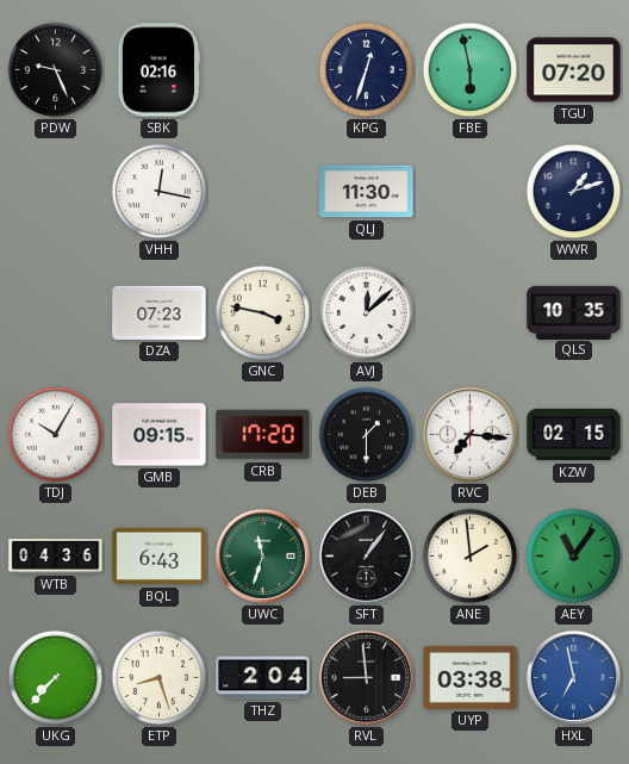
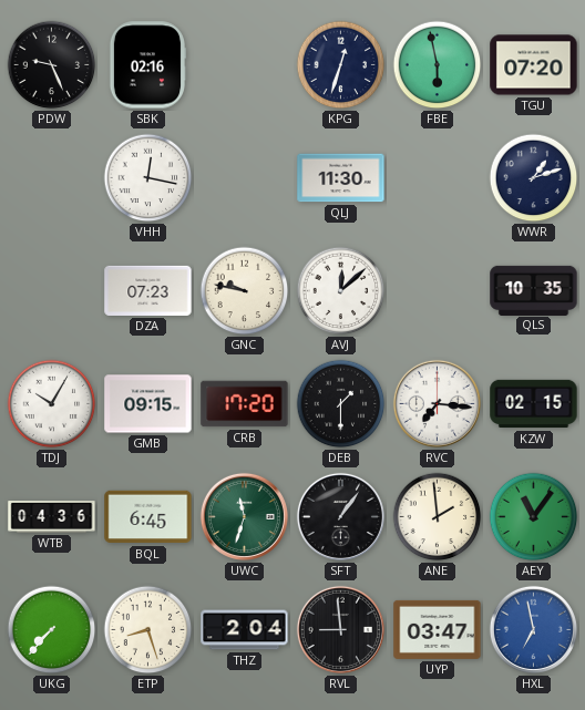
GNC: 3:47 -> 9:47 (245, 291)
BQL: 6:43 -> 6:45 (148, 517)
UYP: 03:38 -> 03:47 (438, 629)
